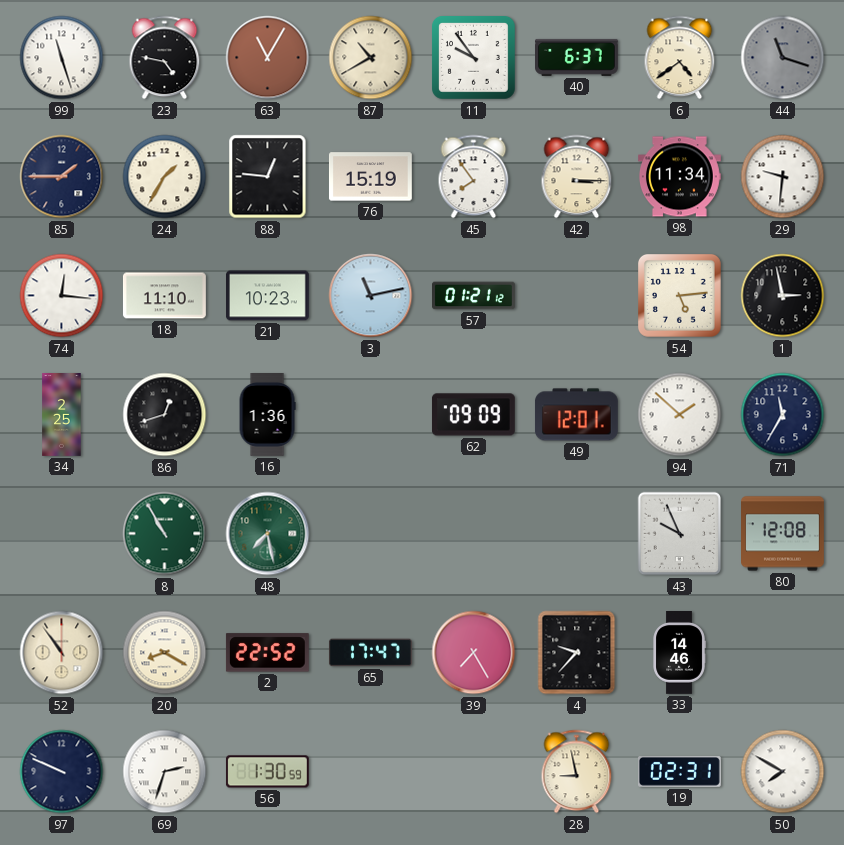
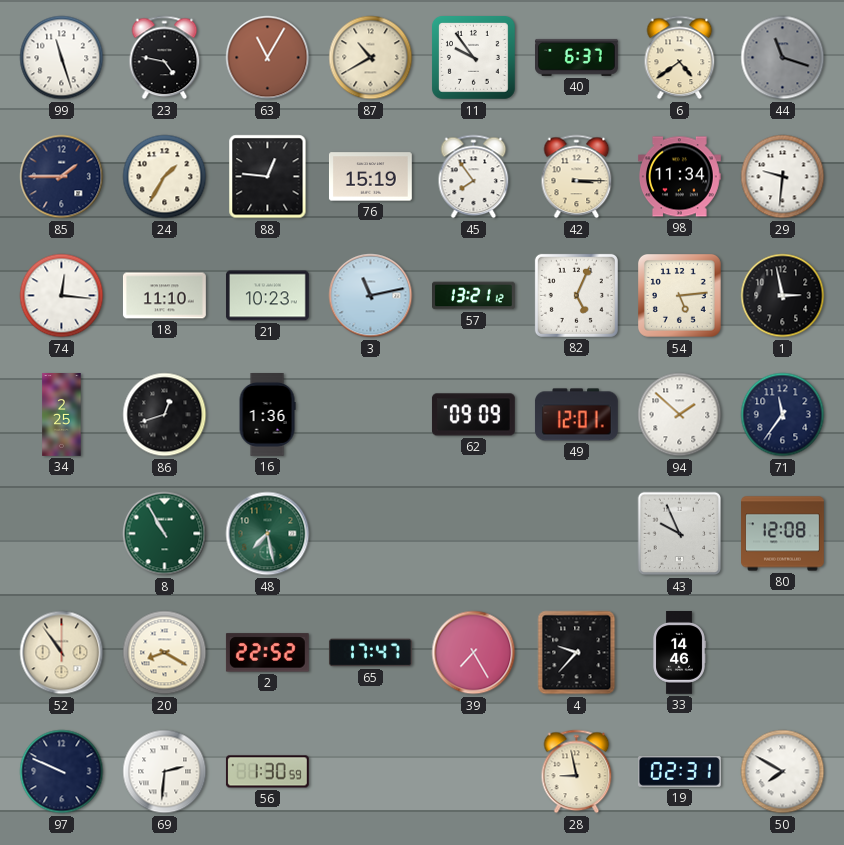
57: 01:21 -> 13:21 (474, 296)
82: none -> 5:04 (576, 295)
71: 11:35 -> 11:36 (783, 415)
69: 2:33 -> 2:31 (165, 772)
